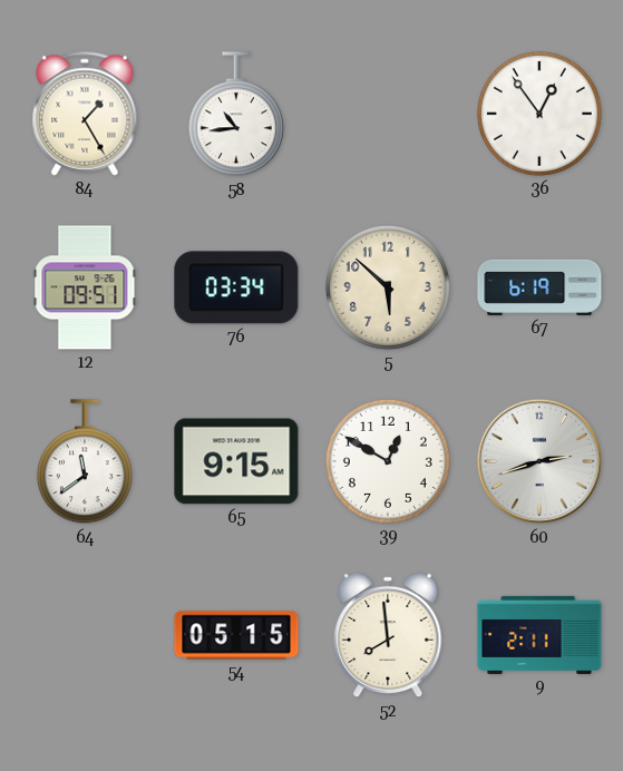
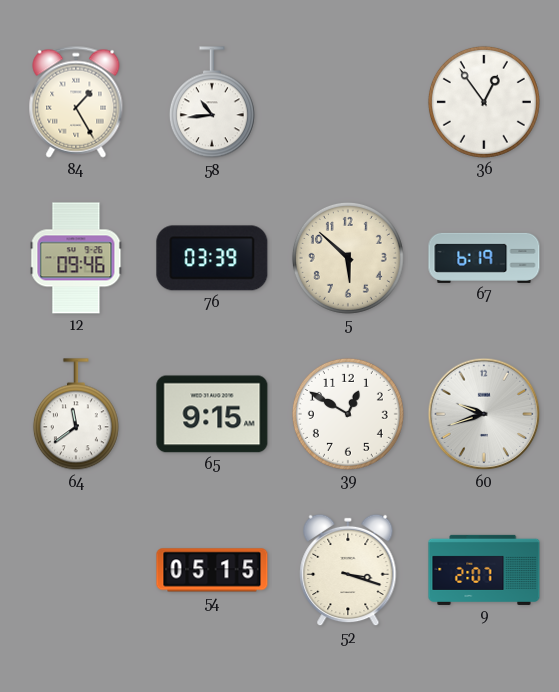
12: 09:51 -> 09:46 (76, 258)
76: 03:34 -> 03:39 (212, 258)
60: 2:42 -> 9:42 (484, 414)
52: 7:59 -> 3:18 (348, 570)
9: 2:11 -> 2:07 (484, 570)
